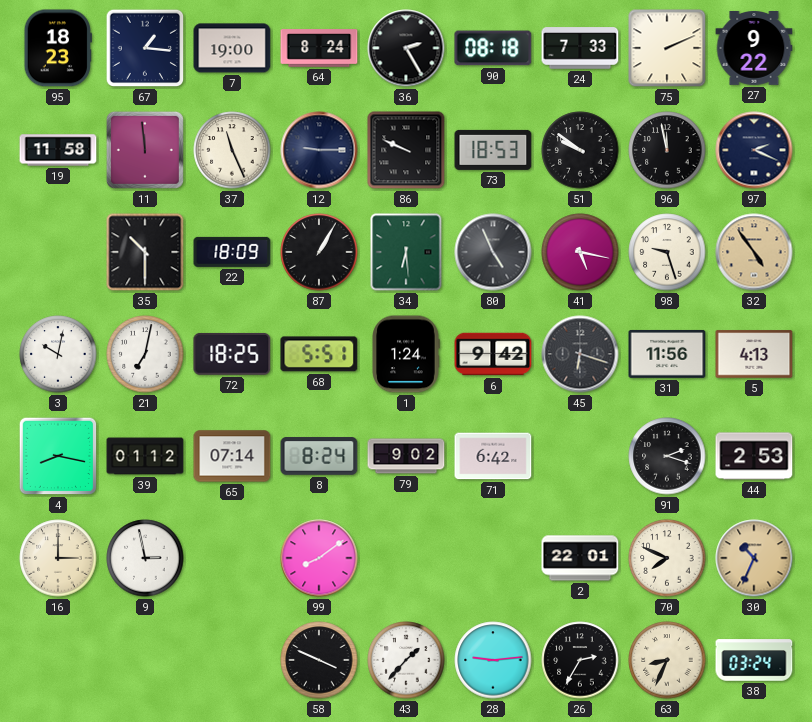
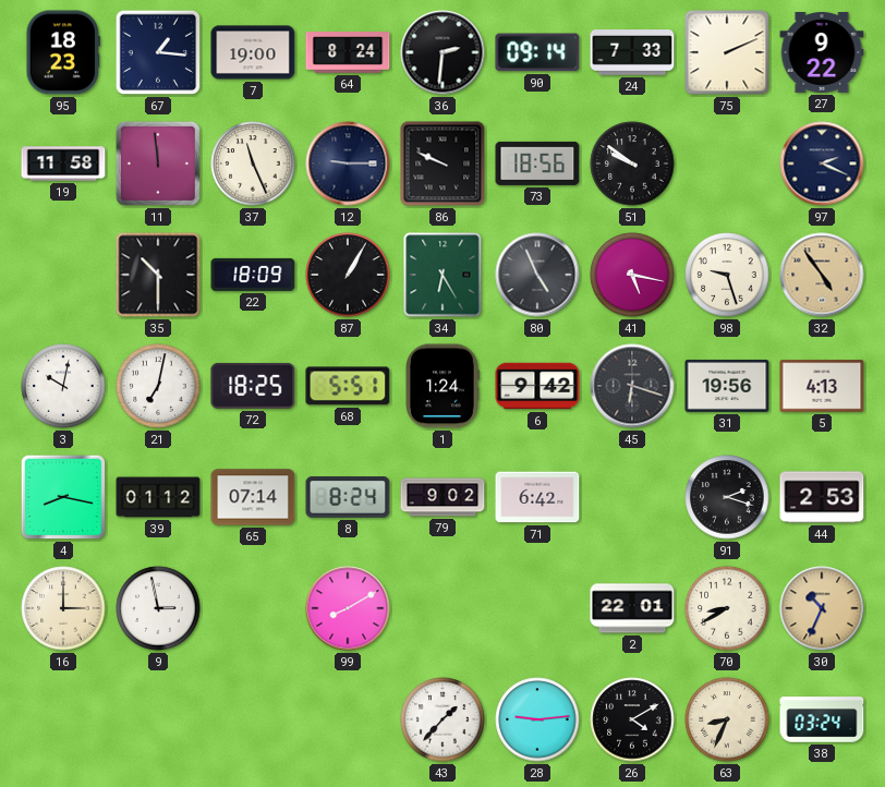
36: 2:25 -> 2:31 (442, 52)
90: 08:18 -> 09:14 (537, 52)
73: 18:53 -> 18:56 (537, 164)
96: 11:58 -> none (667, 150)
34: 6:29 -> 6:25 (442, 275)
31: 11:56 -> 19:56 (727, 386)
99: 8:09 -> 8:10 (348, 608)
70: 7:49 -> 8:40 (727, 608)
58: 3:49 -> none (319, 660)
26: 2:35 -> 4:10 (632, 719)
